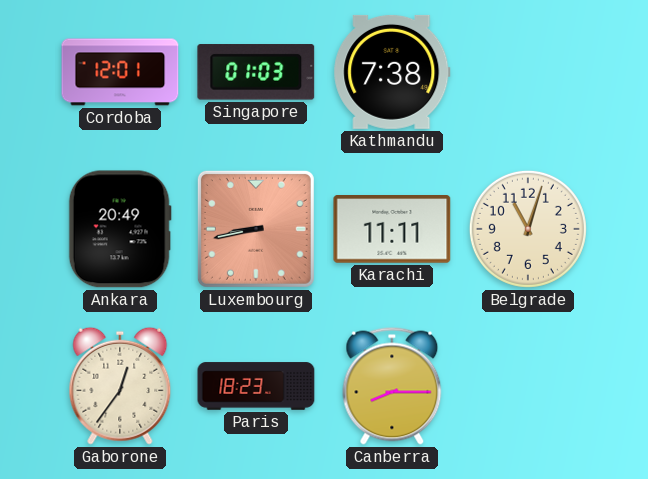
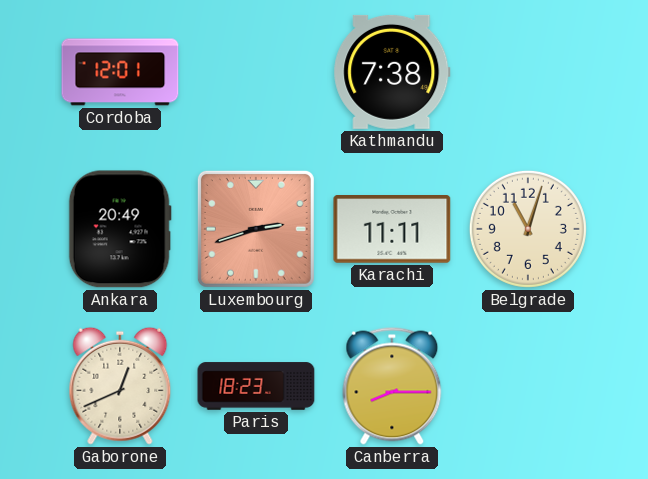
Singapore: 01:03 -> none (256, 72)
Luxembourg: 8:43 -> 2:42 (256, 229)
Gaborone: 12:36 -> 12:41 (120, 386)
